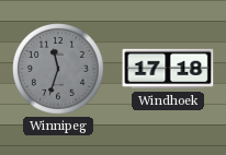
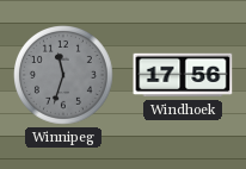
Windhoek: 17:18 -> 17:56 (183, 75)
